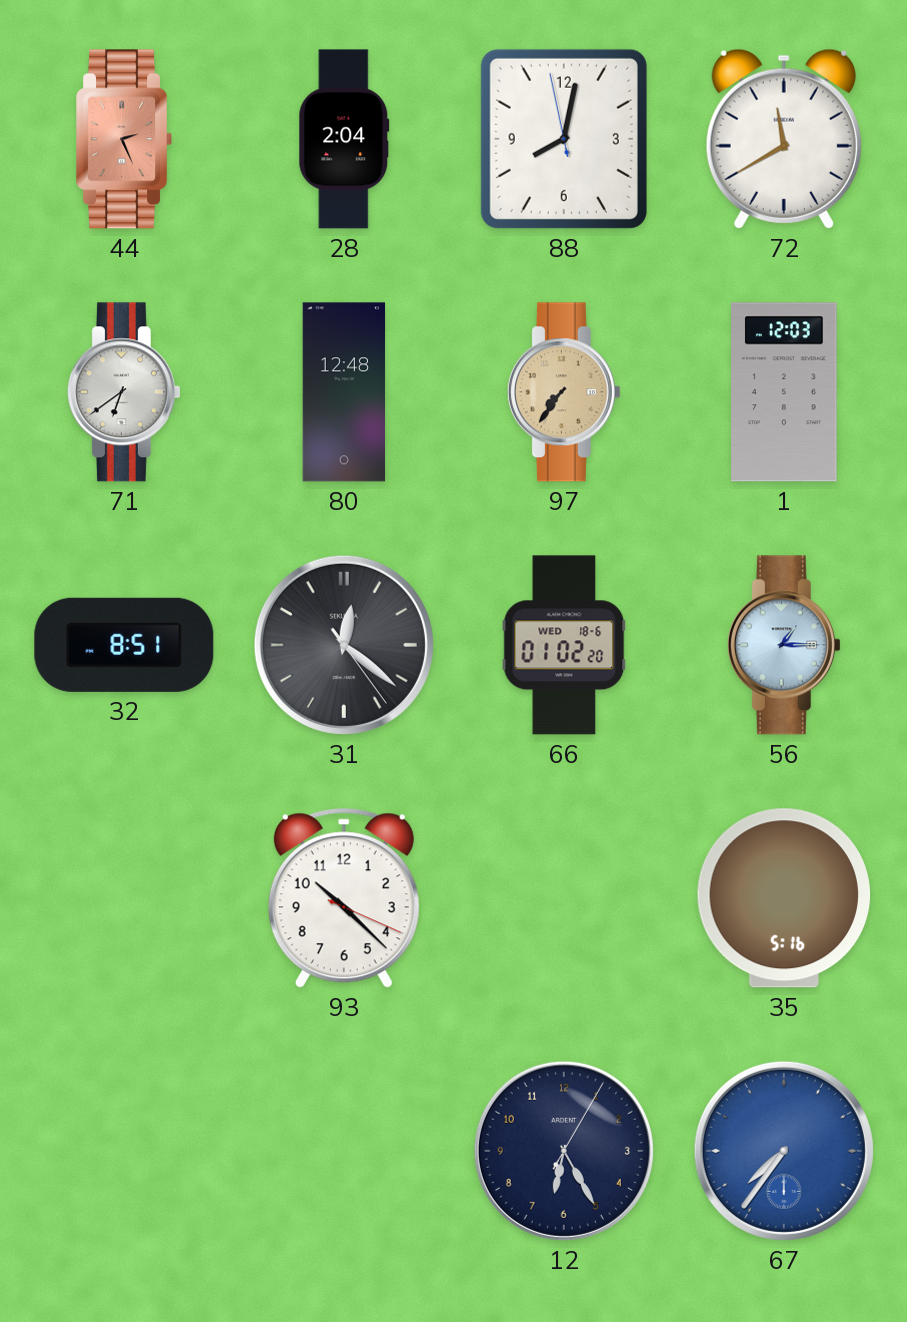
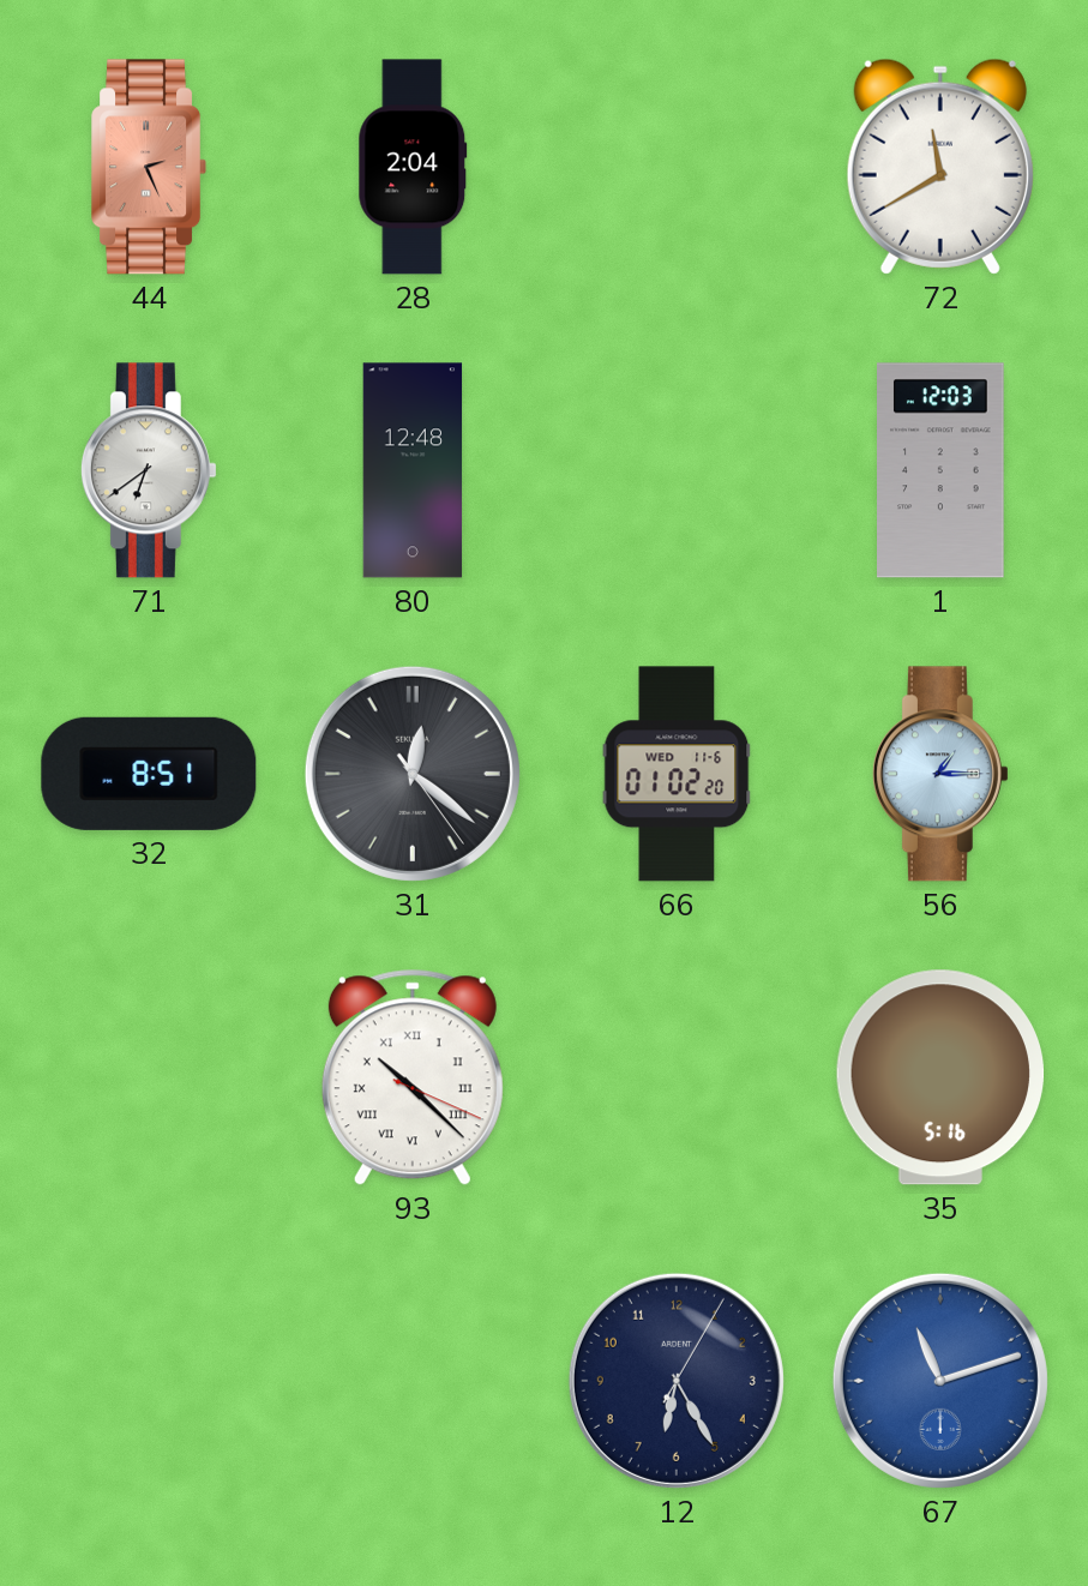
88: 8:01 -> none (564, 139)
97: 7:36 -> none (564, 392)
66 date: WED 18-6 -> WED 11-6 (677, 774)
93 numerals: Arabic -> Roman (413, 1077)
67: 7:36 -> 11:12 (940, 1381)
